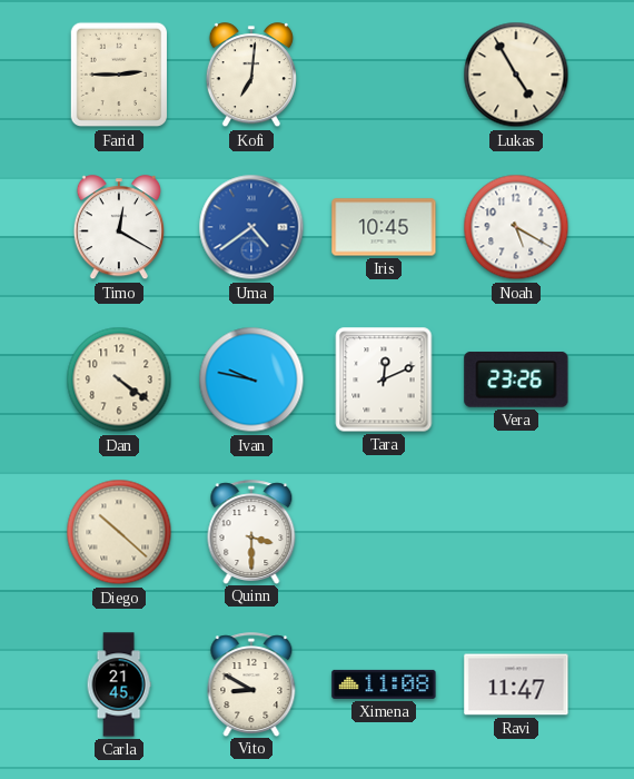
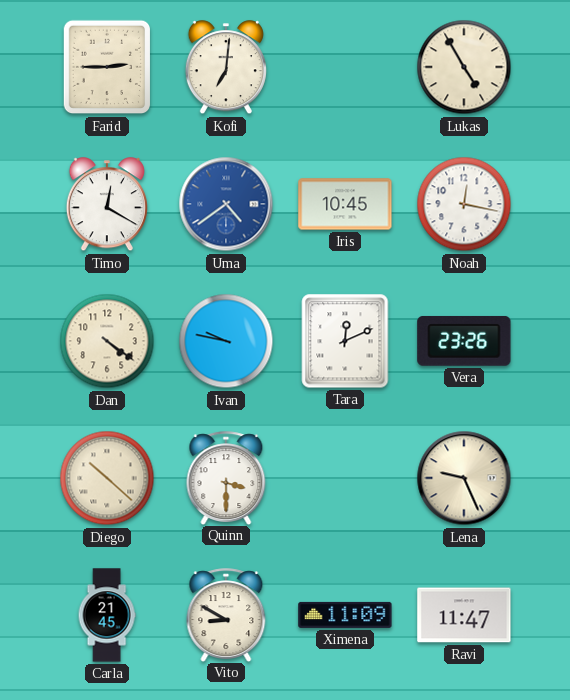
Noah: 5:20 -> 12:17 (464, 204)
Lena: none -> 9:26 (464, 478)
Ximena: 11:08 -> 11:09 (345, 615)
